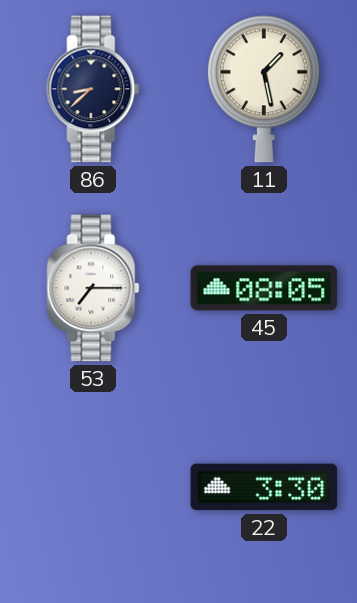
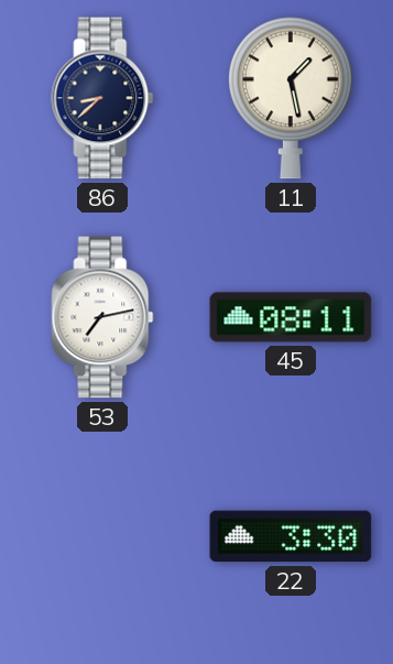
53: 7:15 -> 7:13 (102, 317)
45: 08:05 -> 08:11 (291, 317)
